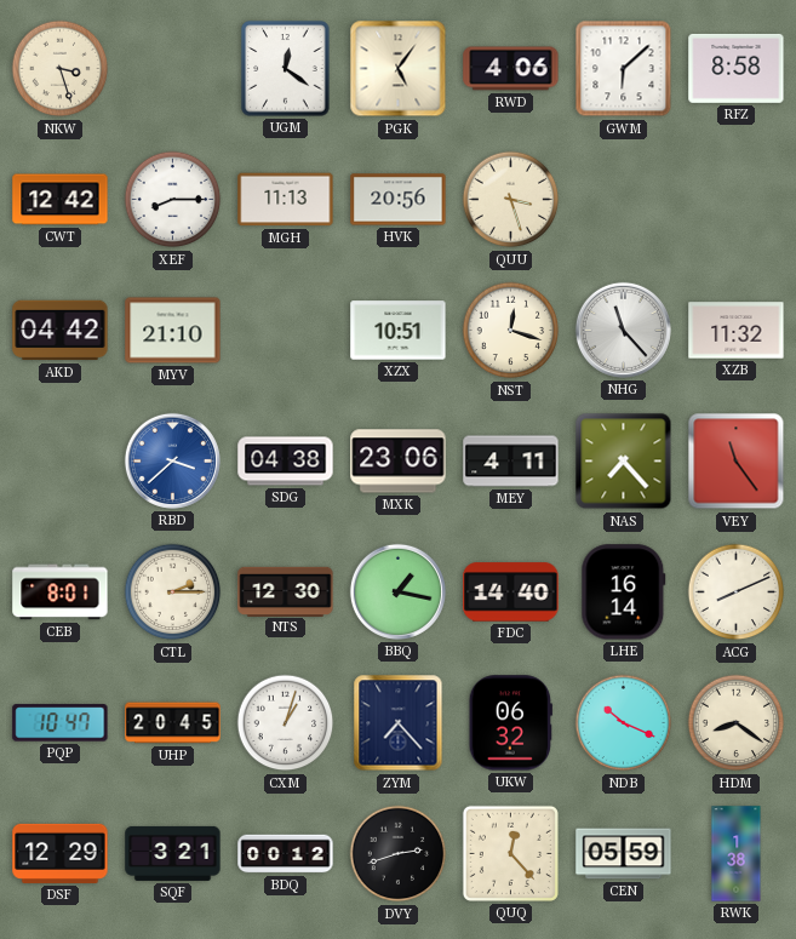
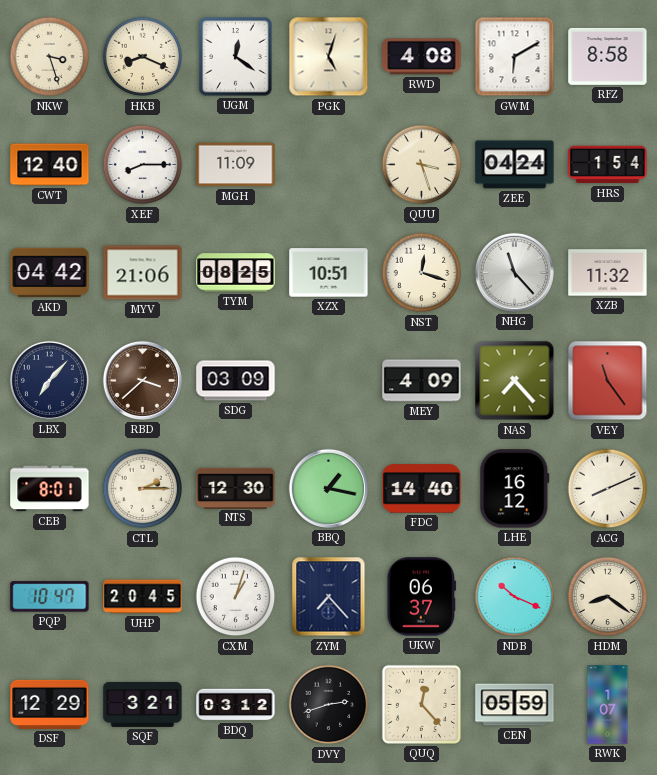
HKB: none -> 8:19 (143, 57)
PGK: 5:06 -> 5:03 (329, 57)
RWD: 4:06 -> 4:08 (422, 57)
GWM: 6:08 -> 6:10 (515, 57)
CWT: 12:42 -> 12:40 (50, 165)
MGH: 11:13 -> 11:09 (236, 165)
HVK: 20:56 -> none (399, 200)
ZEE: none -> 04:24 (515, 165)
HRS: none -> 1:54 (608, 165)
MYV: 21:10 -> 21:06 (143, 273)
TYM: none -> 08:25 (236, 273)
LBX: none -> 7:07 (49, 380)
RBD dial: blue -> brown (142, 380)
SDG: 04:38 -> 03:09 (236, 381)
MXK: 23:06 -> none (399, 462)
MEY: 4:11 -> 4:09 (422, 381)
LHE: 16:14 -> 16:12 (515, 489)
UKW: 06:32 -> 06:37 (421, 597)
BDQ: 00:12 -> 03:12 (236, 705)
RWK: 1:38 -> 1:07 (608, 705)
